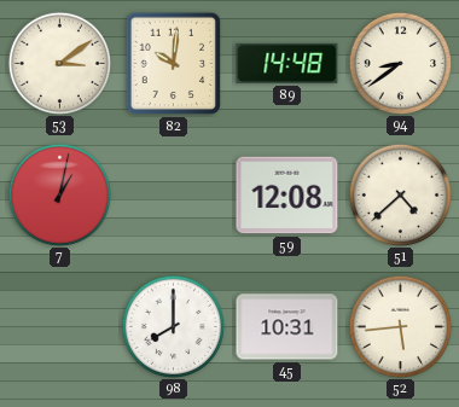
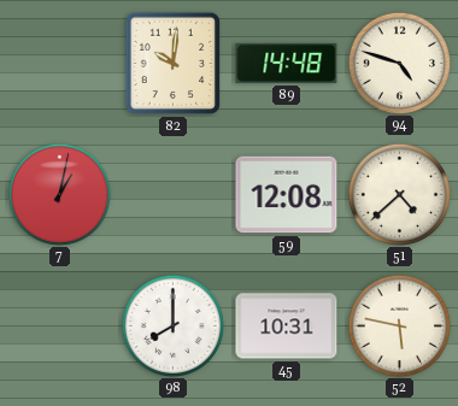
53: 3:09 -> none (59, 63)
94: 8:39 -> 4:48 (399, 63)
52: 5:44 -> 5:47 (399, 325)
